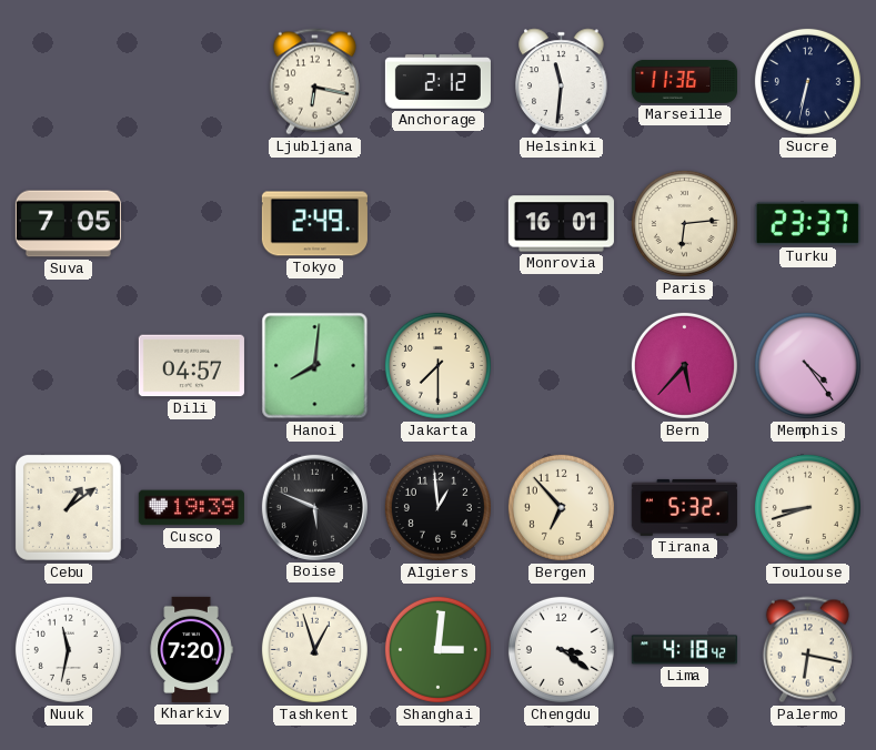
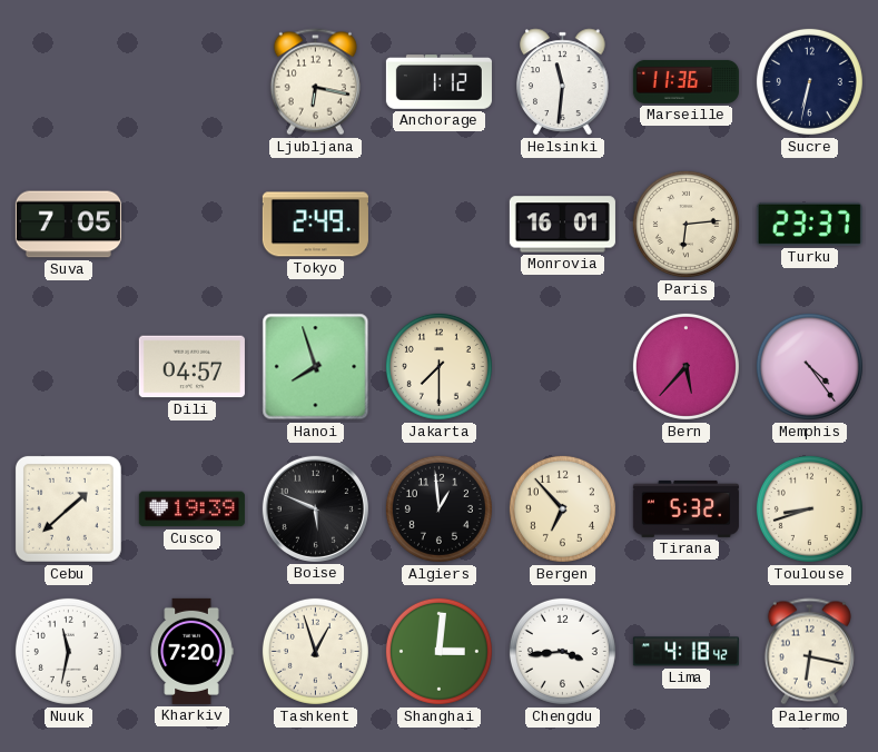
Anchorage: 2:12 -> 1:12 (438, 82)
Hanoi: 8:01 -> 7:57 (316, 367)
Cebu: 1:09 -> 1:38 (68, 508)
Chengdu: 3:21 -> 3:44 (562, 651)
